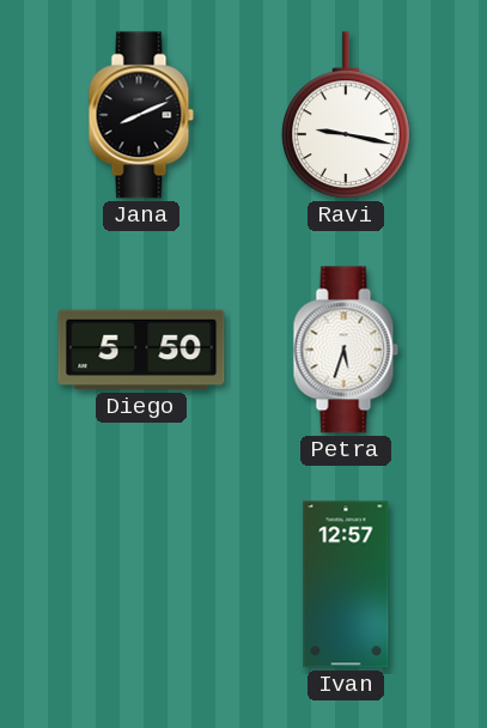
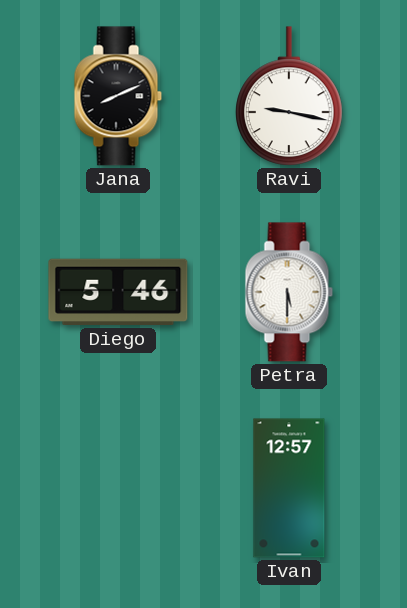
Diego: 5:50 -> 5:46 (118, 292)
Petra: 5:33 -> 5:30 (289, 292)
